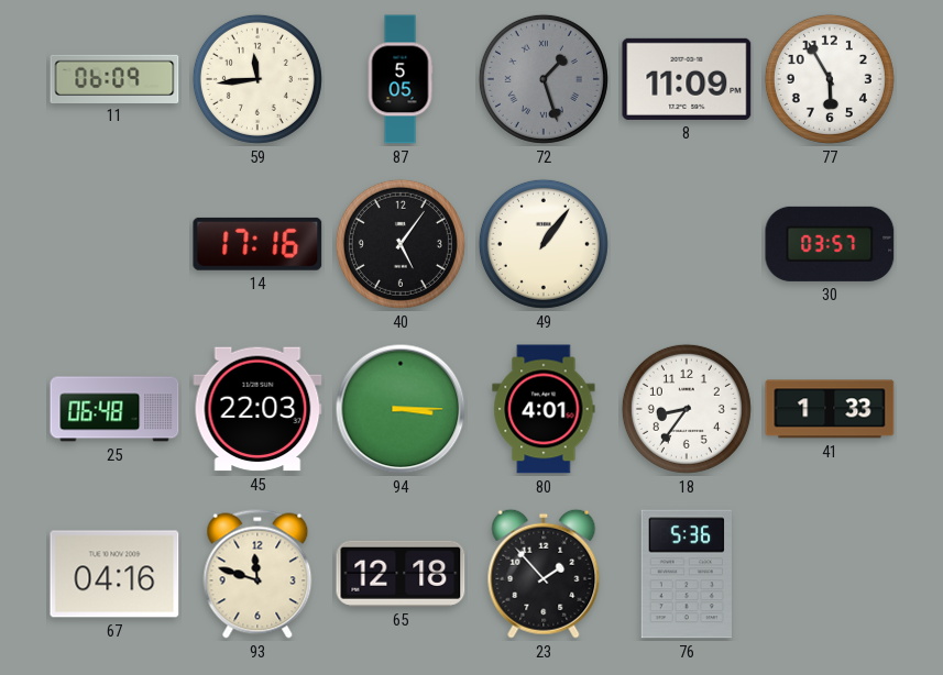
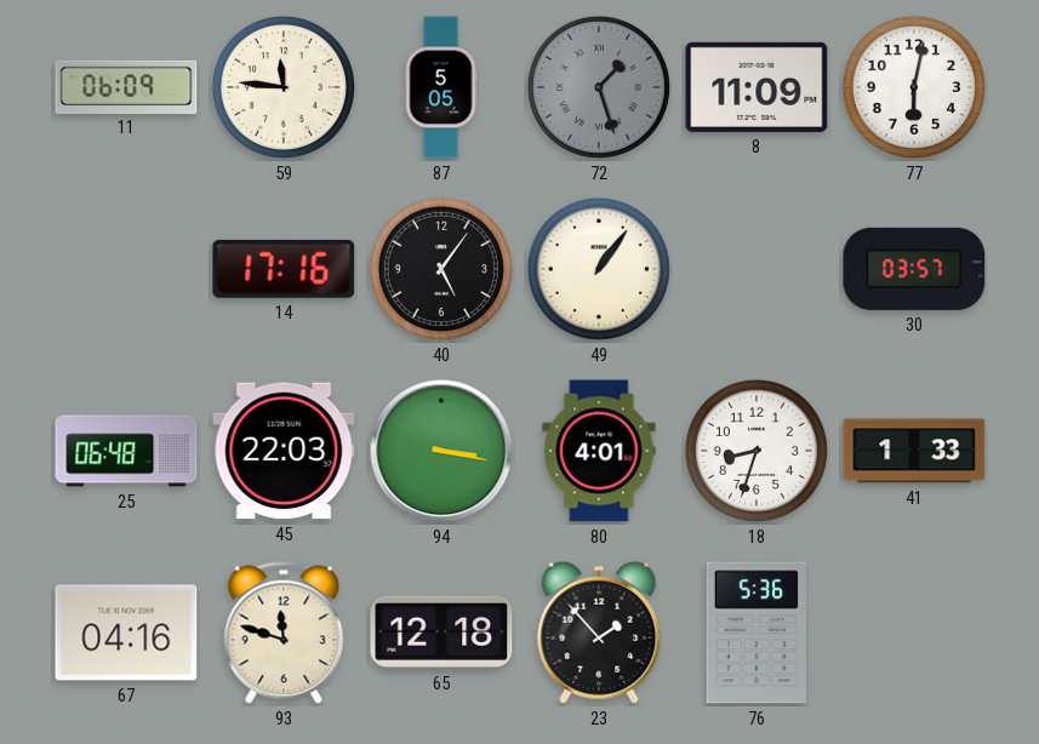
59: 11:44 -> 11:46 (284, 87)
77: 5:55 -> 6:02 (914, 87)
94: 3:15 -> 3:17 (441, 451)
18: 8:36 -> 8:33 (757, 451)
